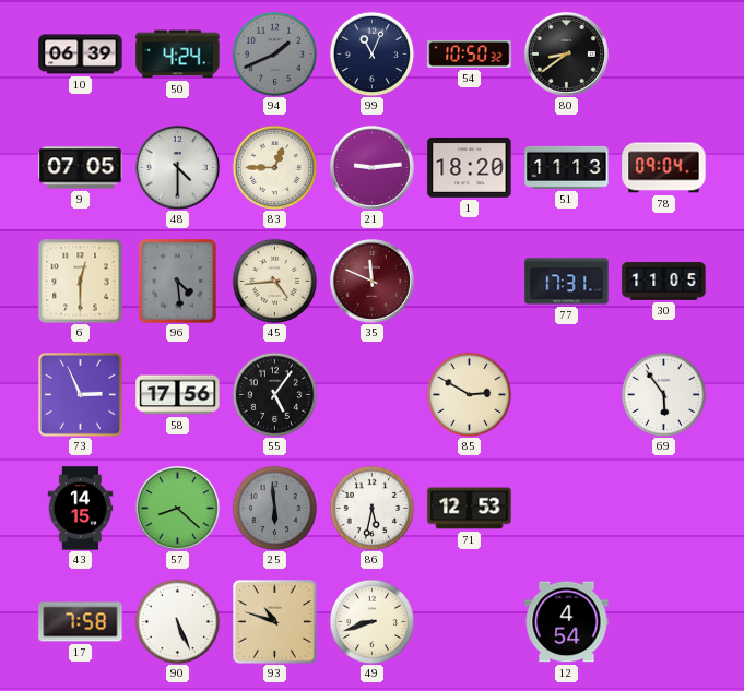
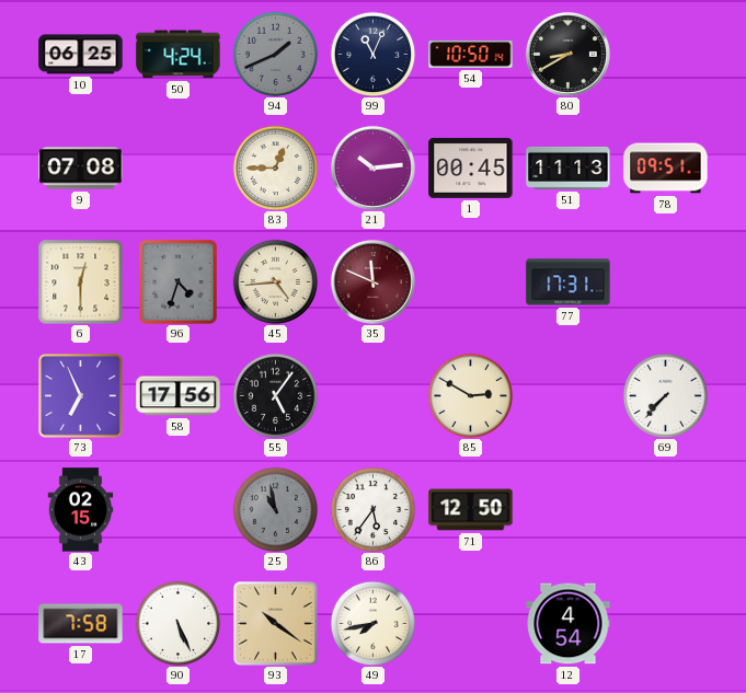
10: 06:39 -> 06:25 (81, 55)
54: 10:50:32 -> 10:50:14 (471, 54)
80: 8:39 -> 8:40 (567, 54)
9: 07:05 -> 07:08 (81, 169)
48: 4:30 -> none (177, 167)
21: 9:14 -> 10:14 (372, 168)
1: 18:20 -> 00:45 (471, 168)
78: 09:04 -> 09:51 (666, 169)
96: 4:29 -> 4:33 (179, 282)
30: 11:05 -> none (664, 282)
73: 2:56 -> 6:56 (81, 396)
69: 5:54 -> 7:37 (665, 395)
43: 14:15 -> 02:15 (81, 510)
57: 8:22 -> none (177, 508)
25: 5:59 -> 10:58 (275, 509)
86: 5:32 -> 5:36 (372, 509)
71: 12:53 -> 12:50 (471, 510)
93: 10:48 -> 10:21 (276, 624)
49: 8:42 -> 7:43 (372, 623)
